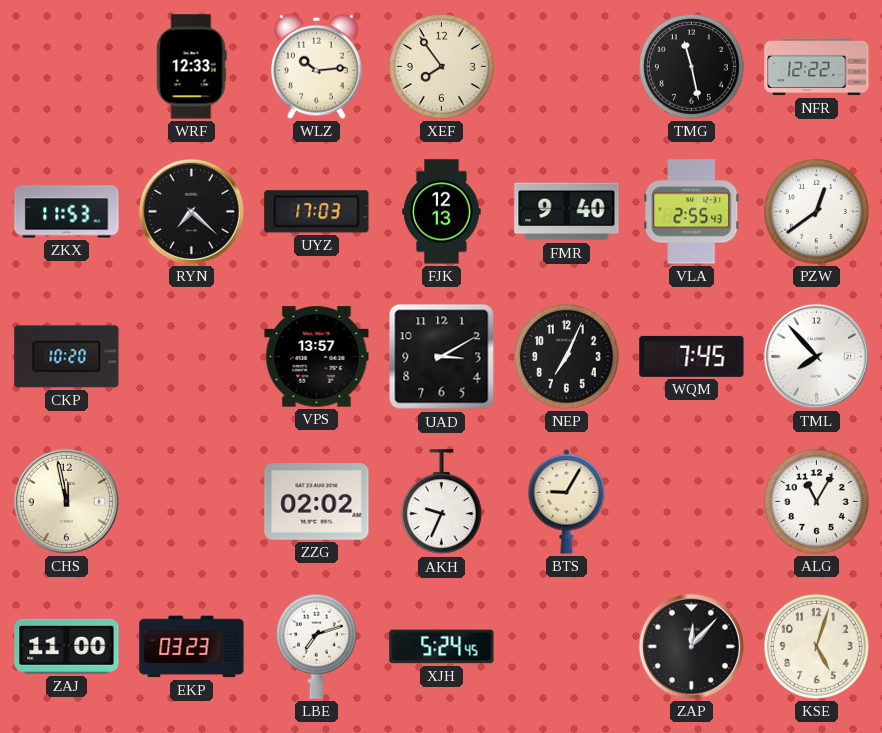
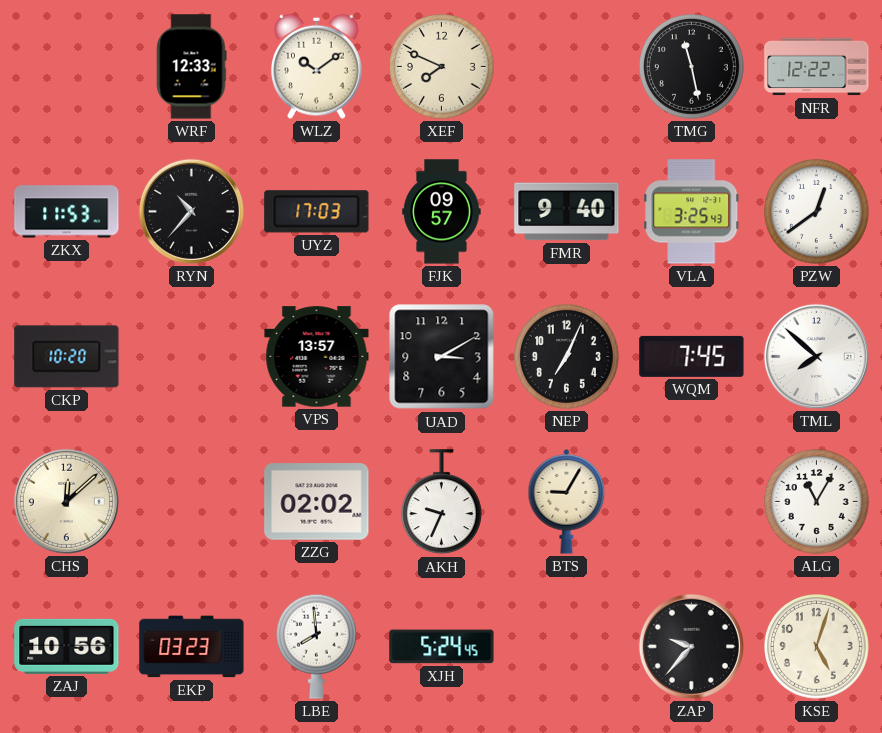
WLZ: 10:14 -> 10:09 (317, 66)
XEF: 7:54 -> 7:49 (442, 67)
RYN: 7:22 -> 10:37 (191, 211)
FJK: 12:13 -> 09:57 (442, 212)
VLA: 2:55 -> 3:25 (692, 212)
TML: 7:53 -> 7:52 (816, 356)
CHS: 11:58 -> 12:08 (66, 501)
ZAJ: 11:00 -> 10:56 (67, 646)
LBE: 7:12 -> 7:59 (316, 646)
ZAP: 12:07 -> 9:37 (691, 646)
